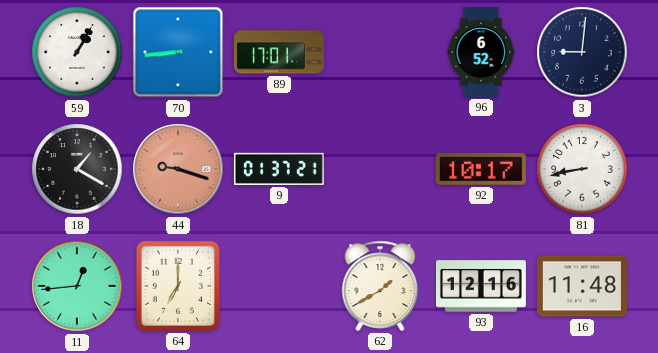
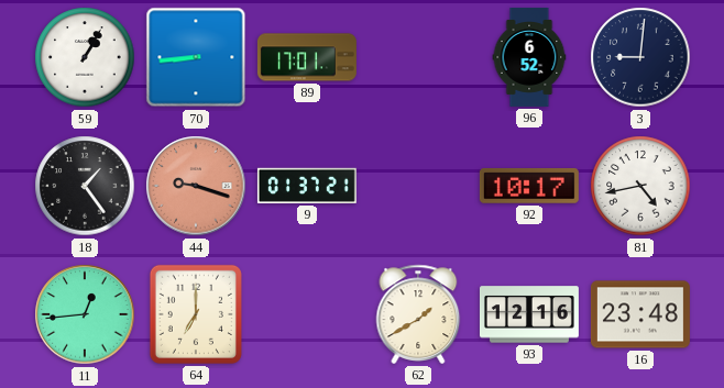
18: 1:20 -> 1:24 (85, 186)
81: 8:43 -> 4:43 (640, 186)
16: 11:48 -> 23:48 (640, 314)
